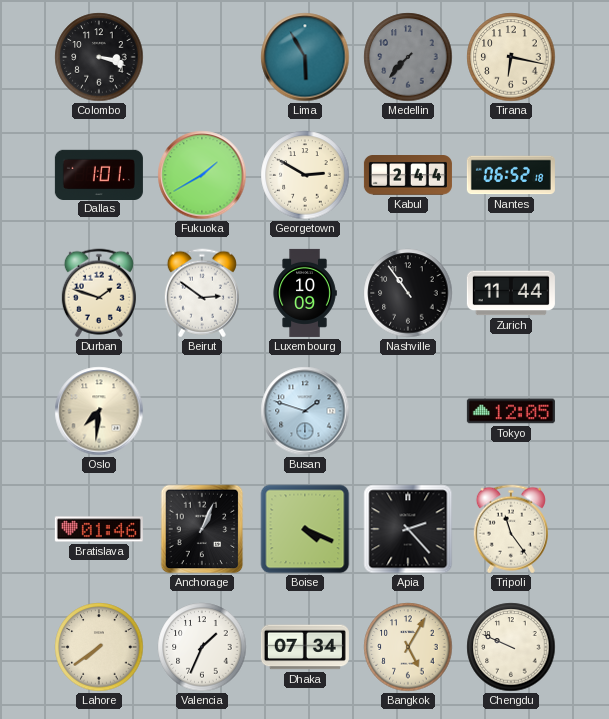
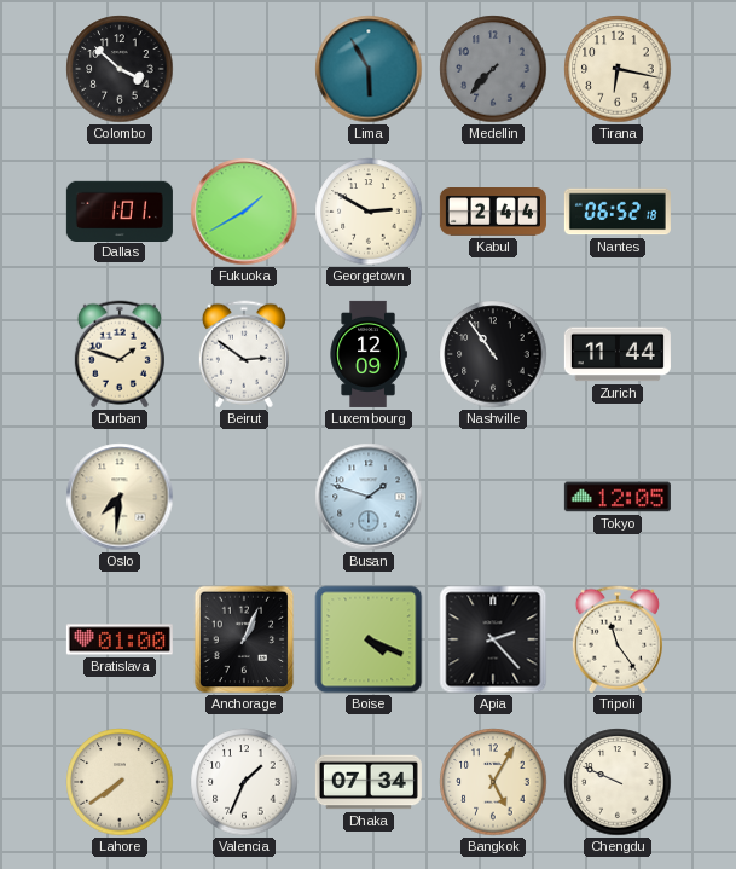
Colombo: 3:18 -> 3:52 (120, 69)
Luxembourg: 10:09 -> 12:09 (369, 354)
Bratislava: 01:46 -> 01:00 (120, 639)
